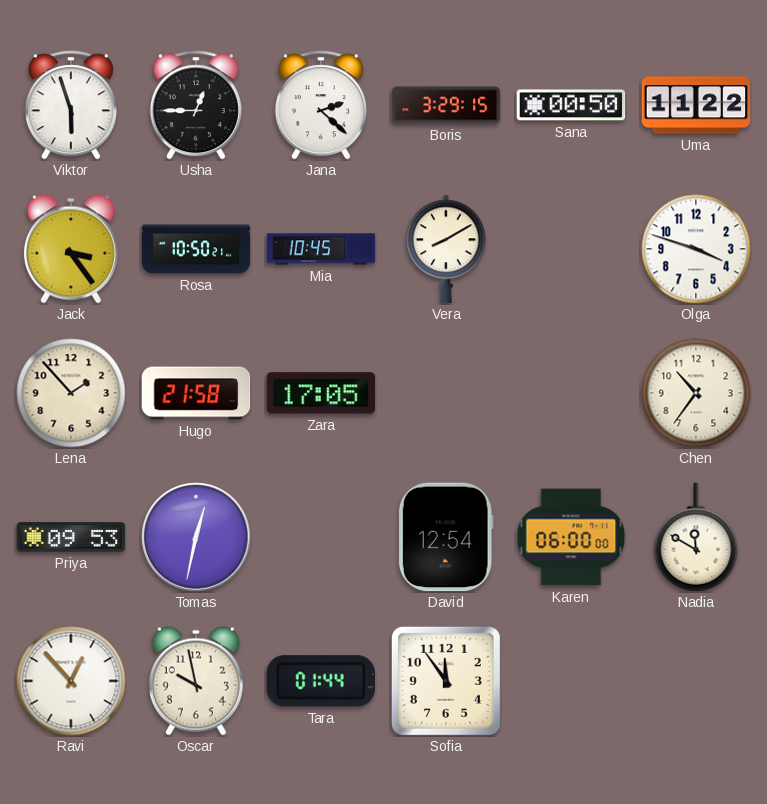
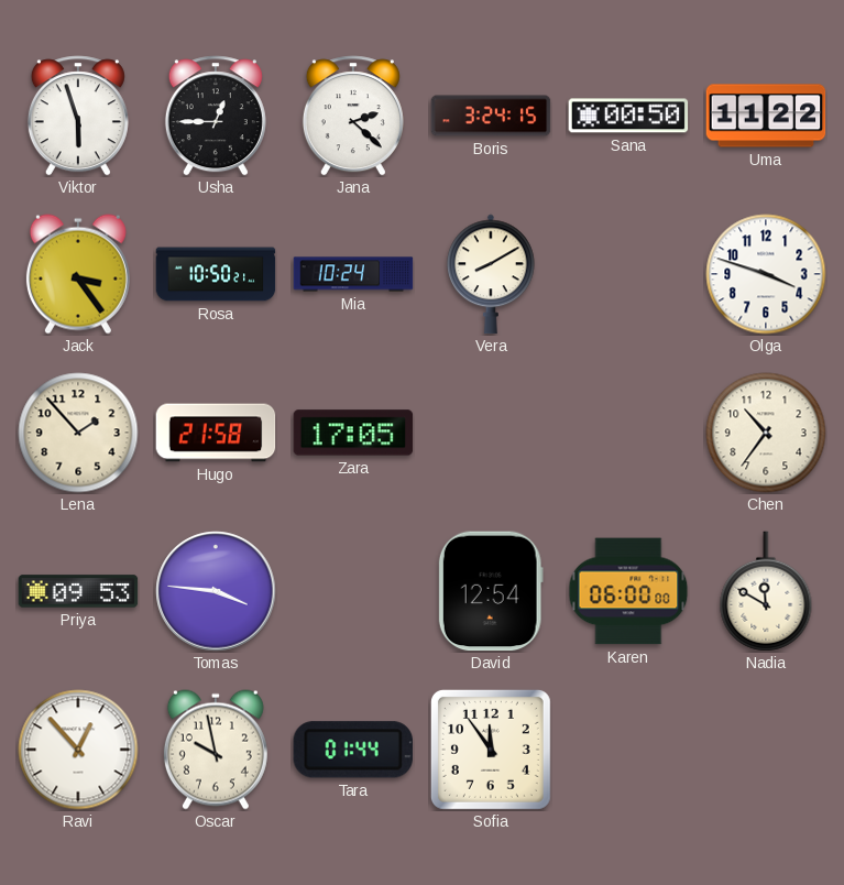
Boris: 3:29 -> 3:24 (491, 116)
Mia: 10:45 -> 10:24 (353, 274)
Tomas: 12:32 -> 3:46 (216, 591)
